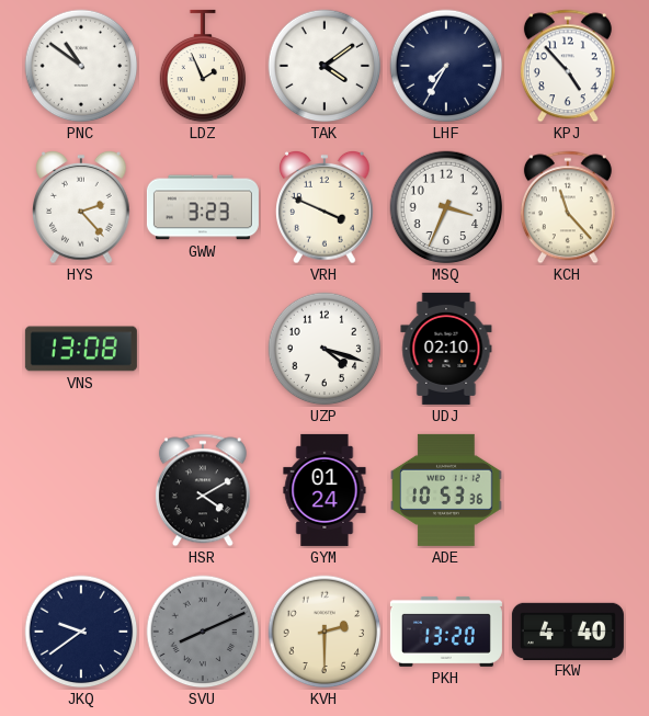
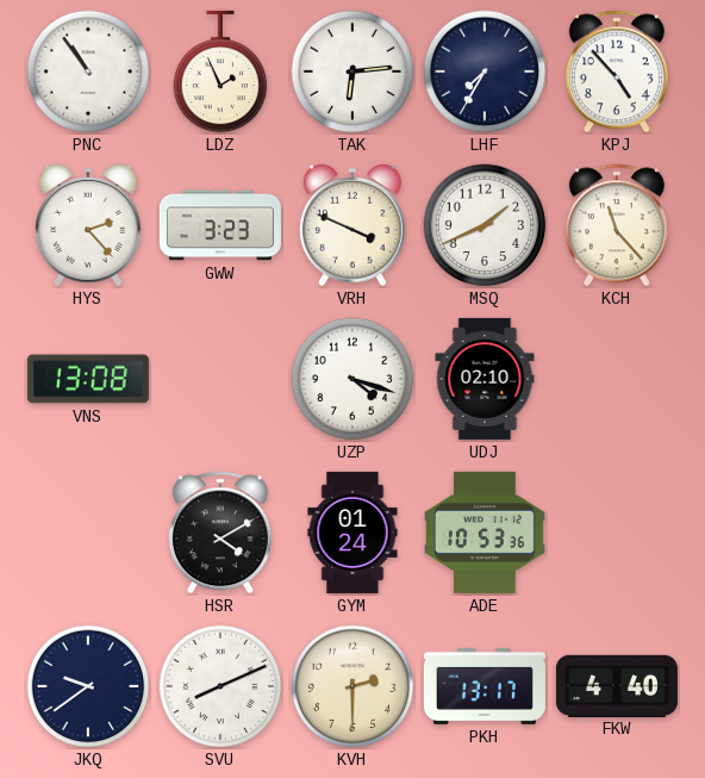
PNC: 10:51 -> 10:54 (88, 71)
TAK: 4:09 -> 6:14 (352, 71)
MSQ: 3:34 -> 1:41 (485, 225)
SVU dial: grey -> white (220, 686)
PKH: 13:20 -> 13:17 (485, 686)
